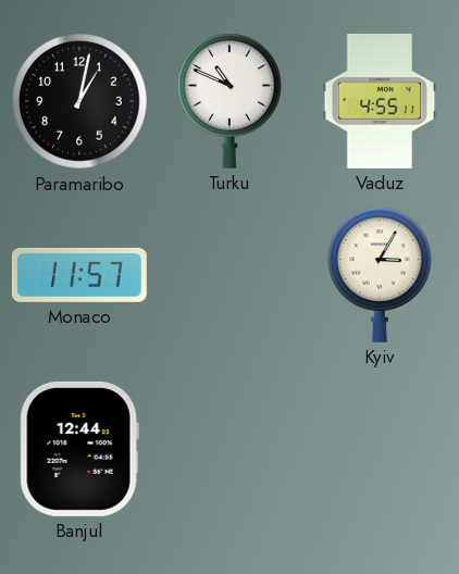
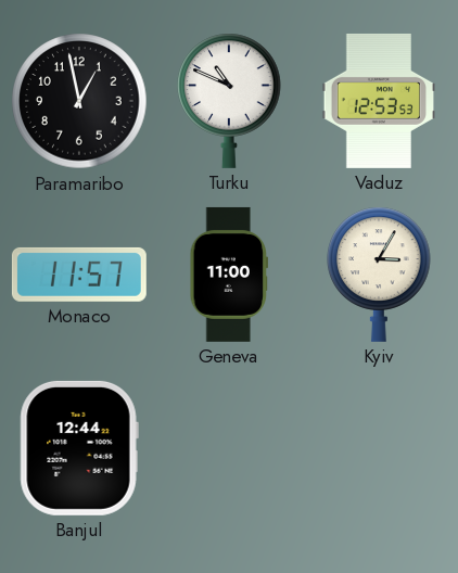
Paramaribo: 1:02 -> 12:58 (79, 101)
Vaduz: 4:55 -> 12:53 (378, 101)
Geneva: none -> 11:00 (228, 275)
